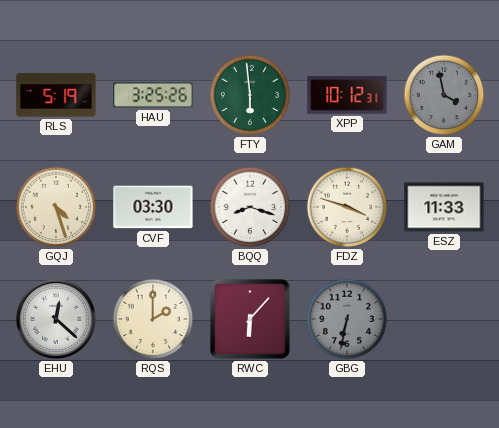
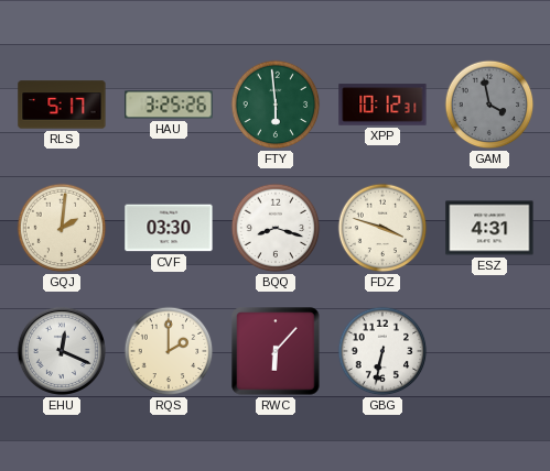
RLS: 5:19 -> 5:17 (62, 105)
GQJ: 4:27 -> 2:01 (62, 228)
ESZ: 11:33 -> 4:31 (489, 228)
EHU: 12:22 -> 12:19 (62, 351)
GBG dial: grey -> white (382, 351)
